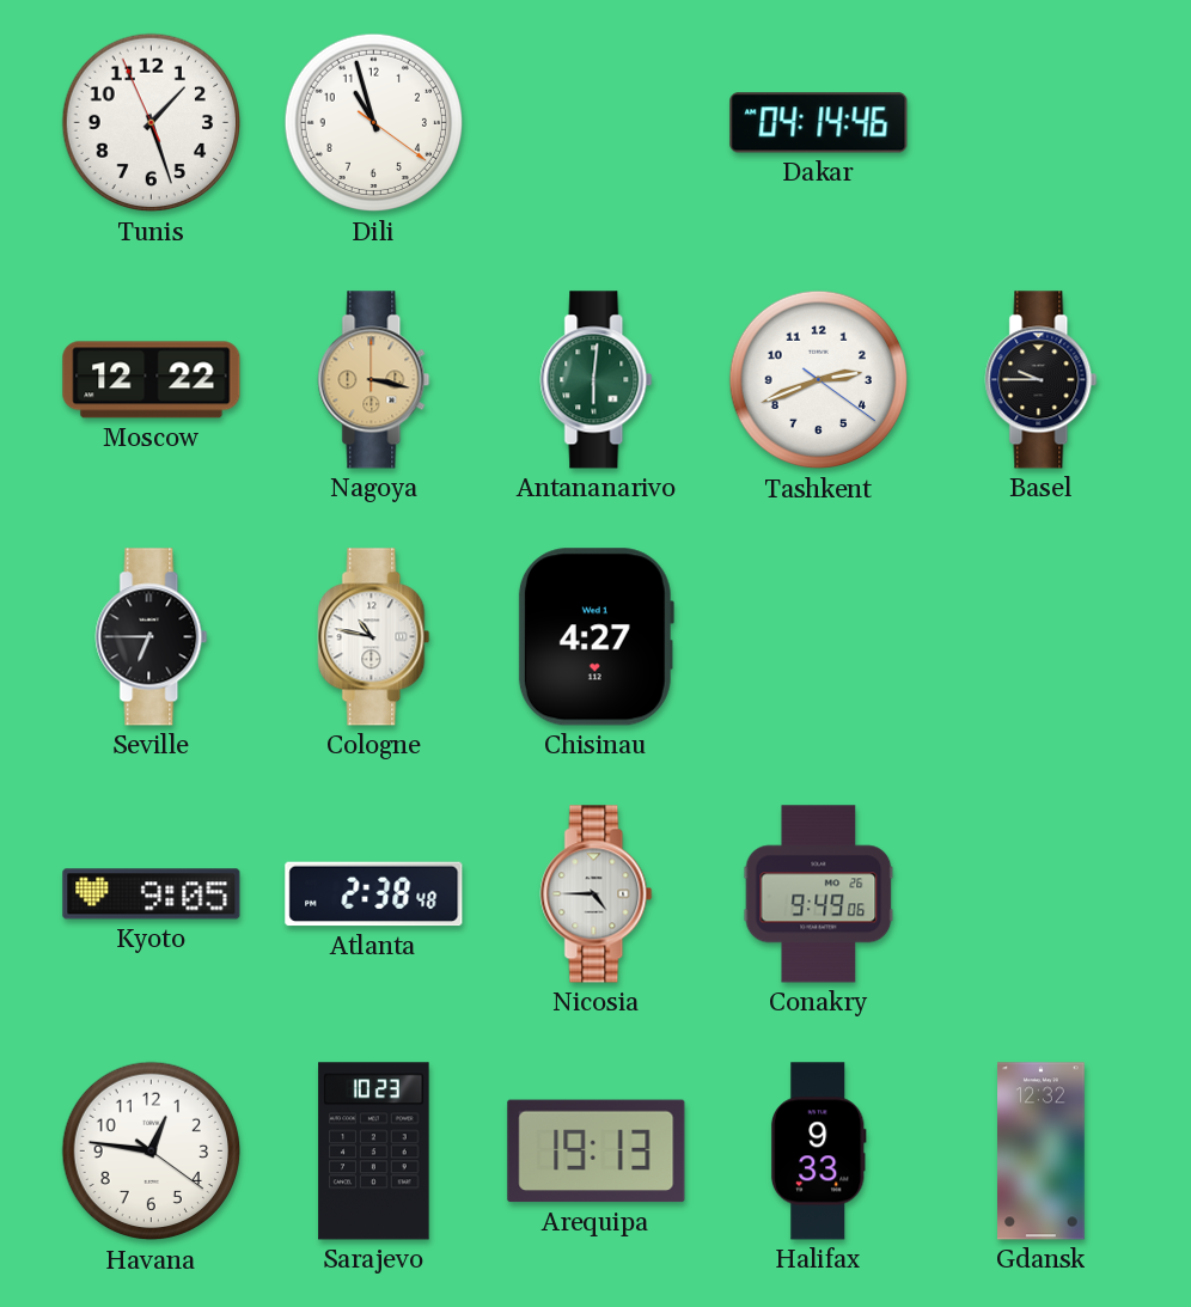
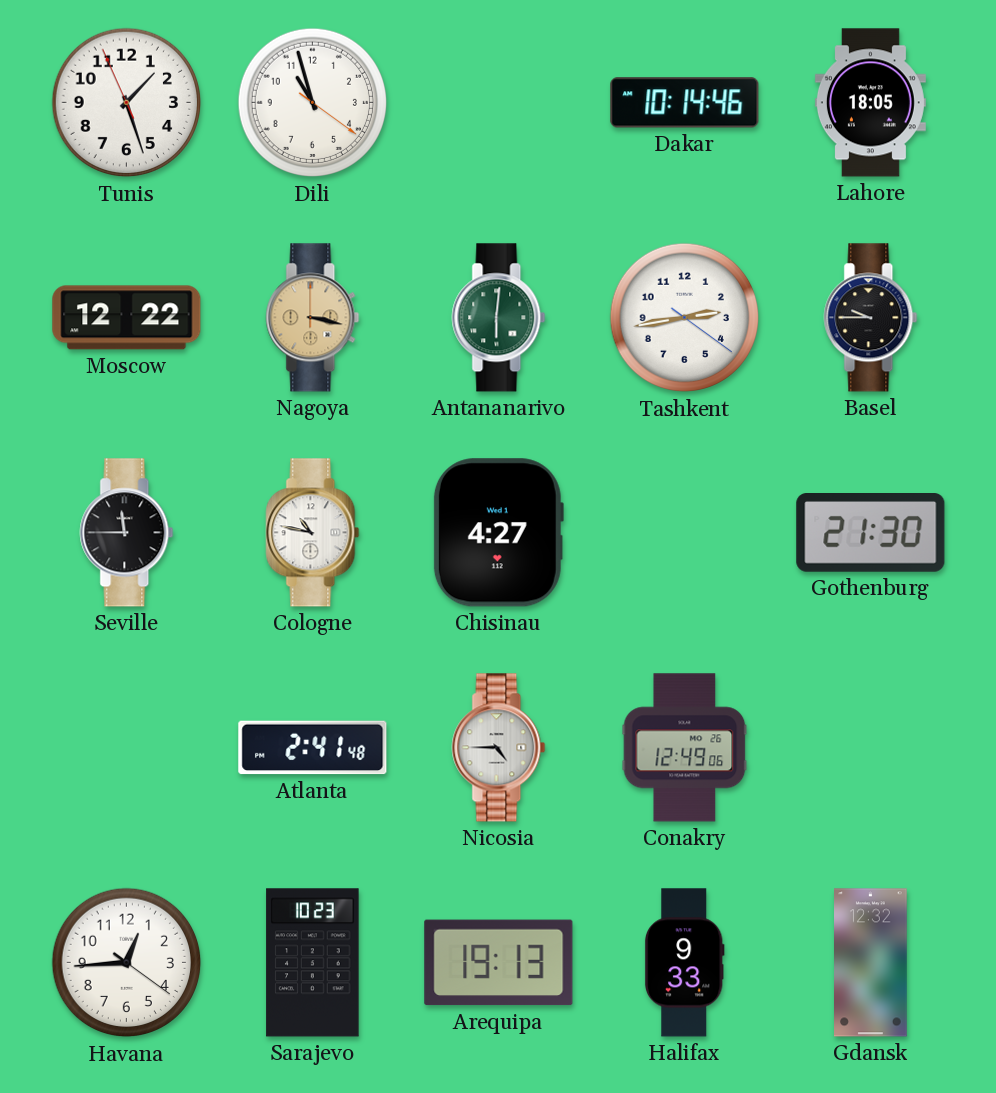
Dakar: 04:14 -> 10:14 (685, 103)
Lahore: none -> 18:05 (870, 103)
Tashkent: 2:41 -> 2:43 (685, 318)
Seville: 6:45 -> 11:45 (127, 533)
Gothenburg: none -> 21:30 (871, 533)
Kyoto: 9:05 -> none (152, 894)
Atlanta: 2:38 -> 2:41 (313, 748)
Conakry: 9:49 -> 12:49 (685, 748)
Havana: 12:46 -> 12:44 (127, 963)
